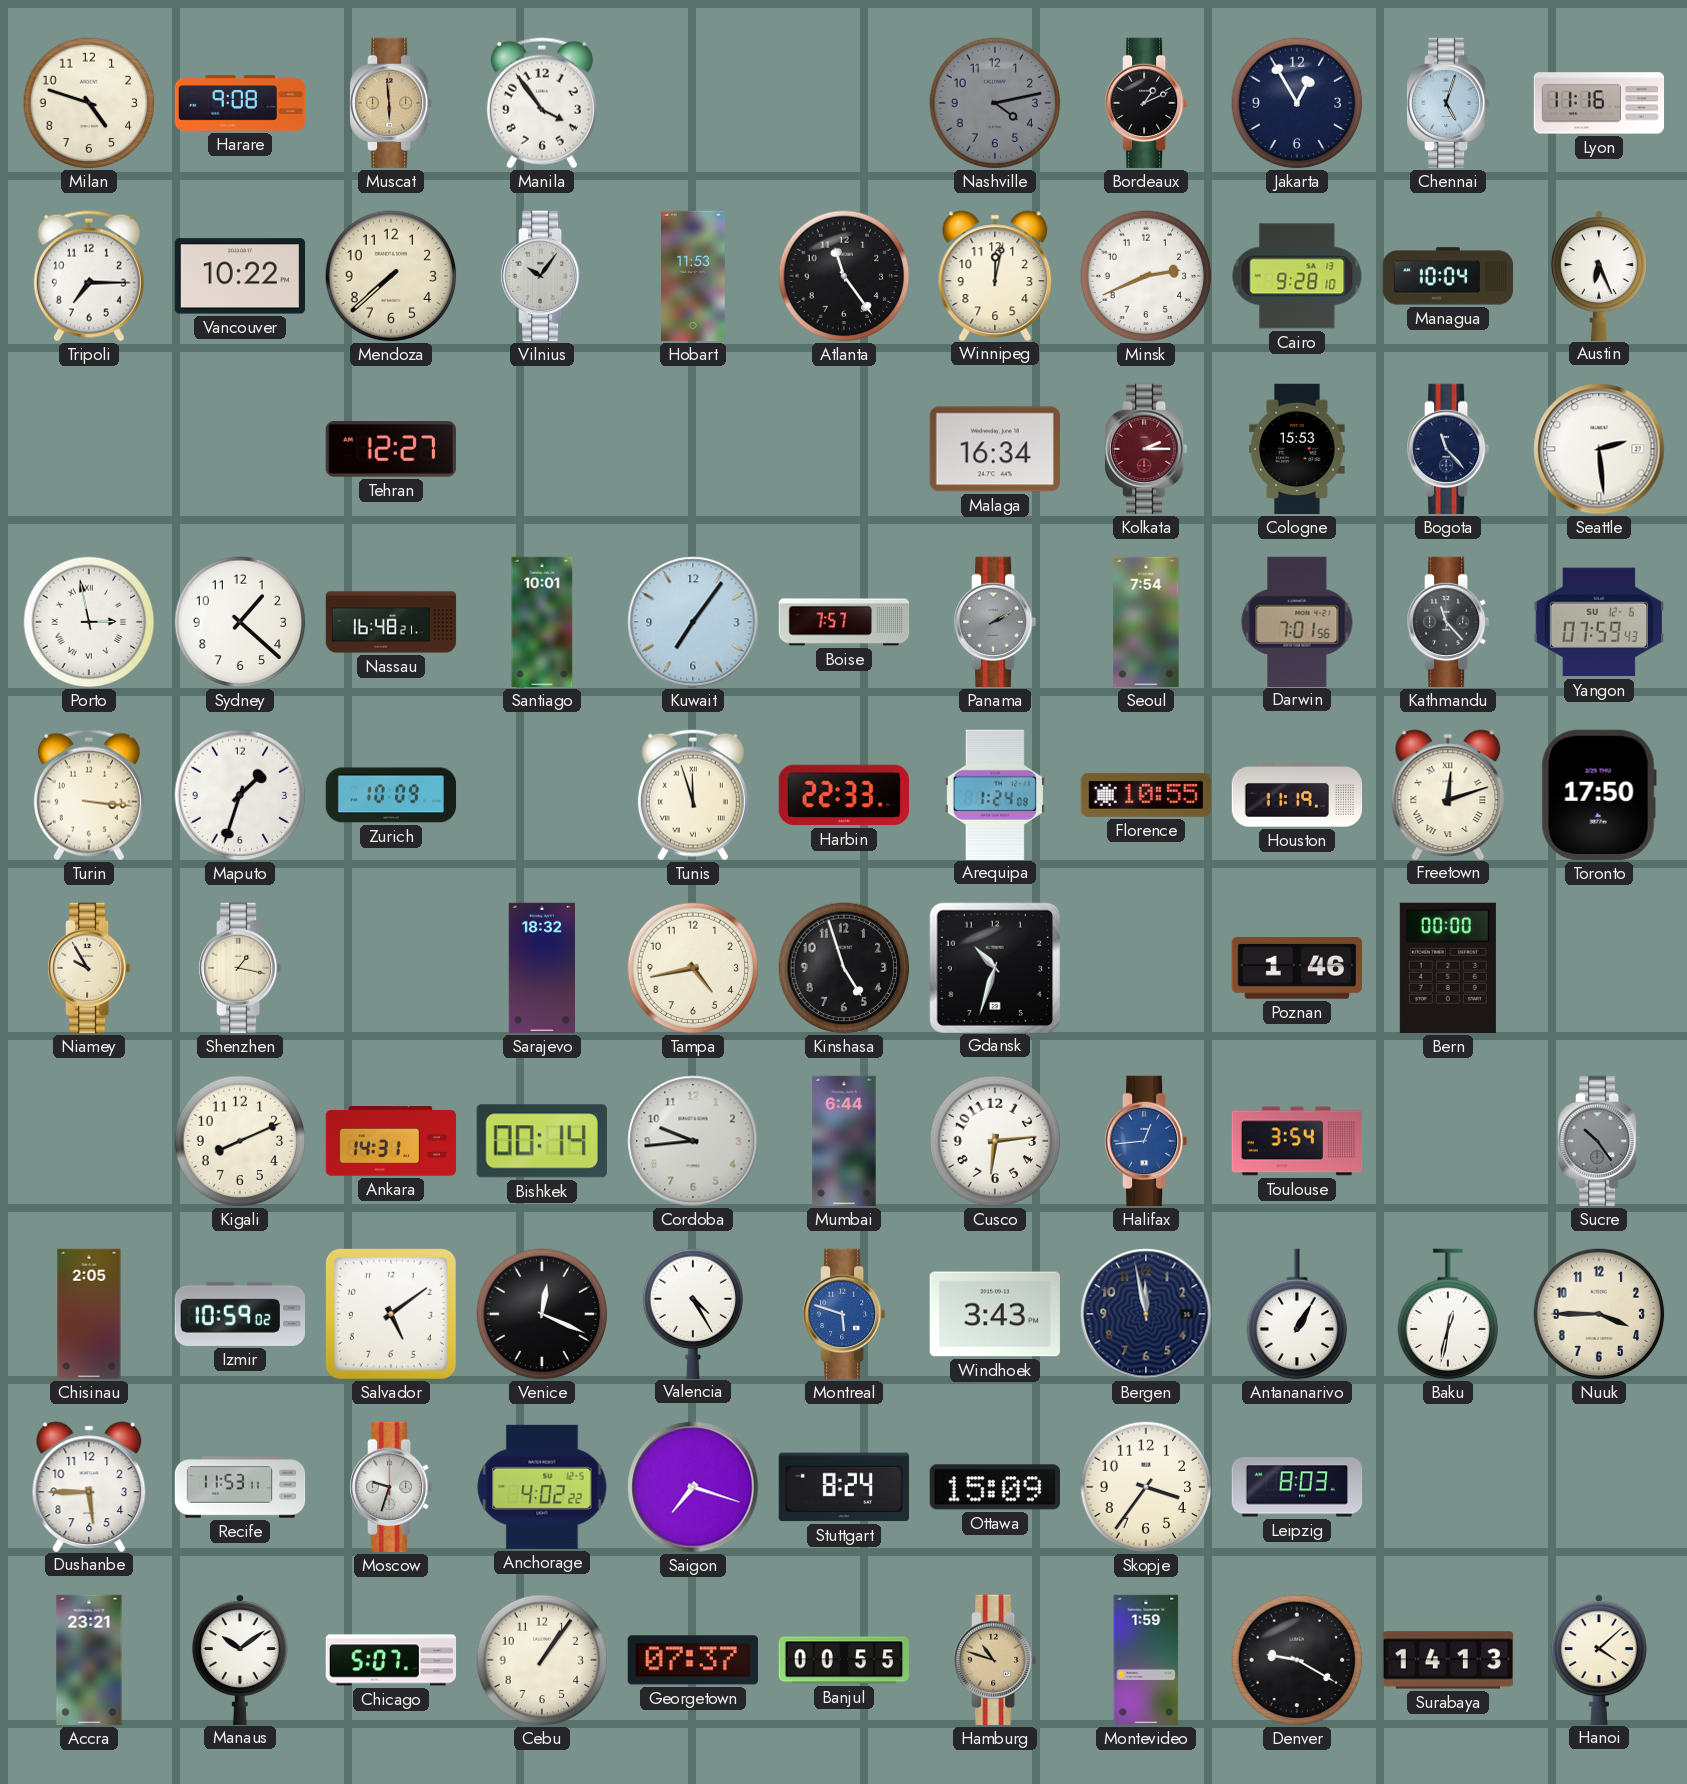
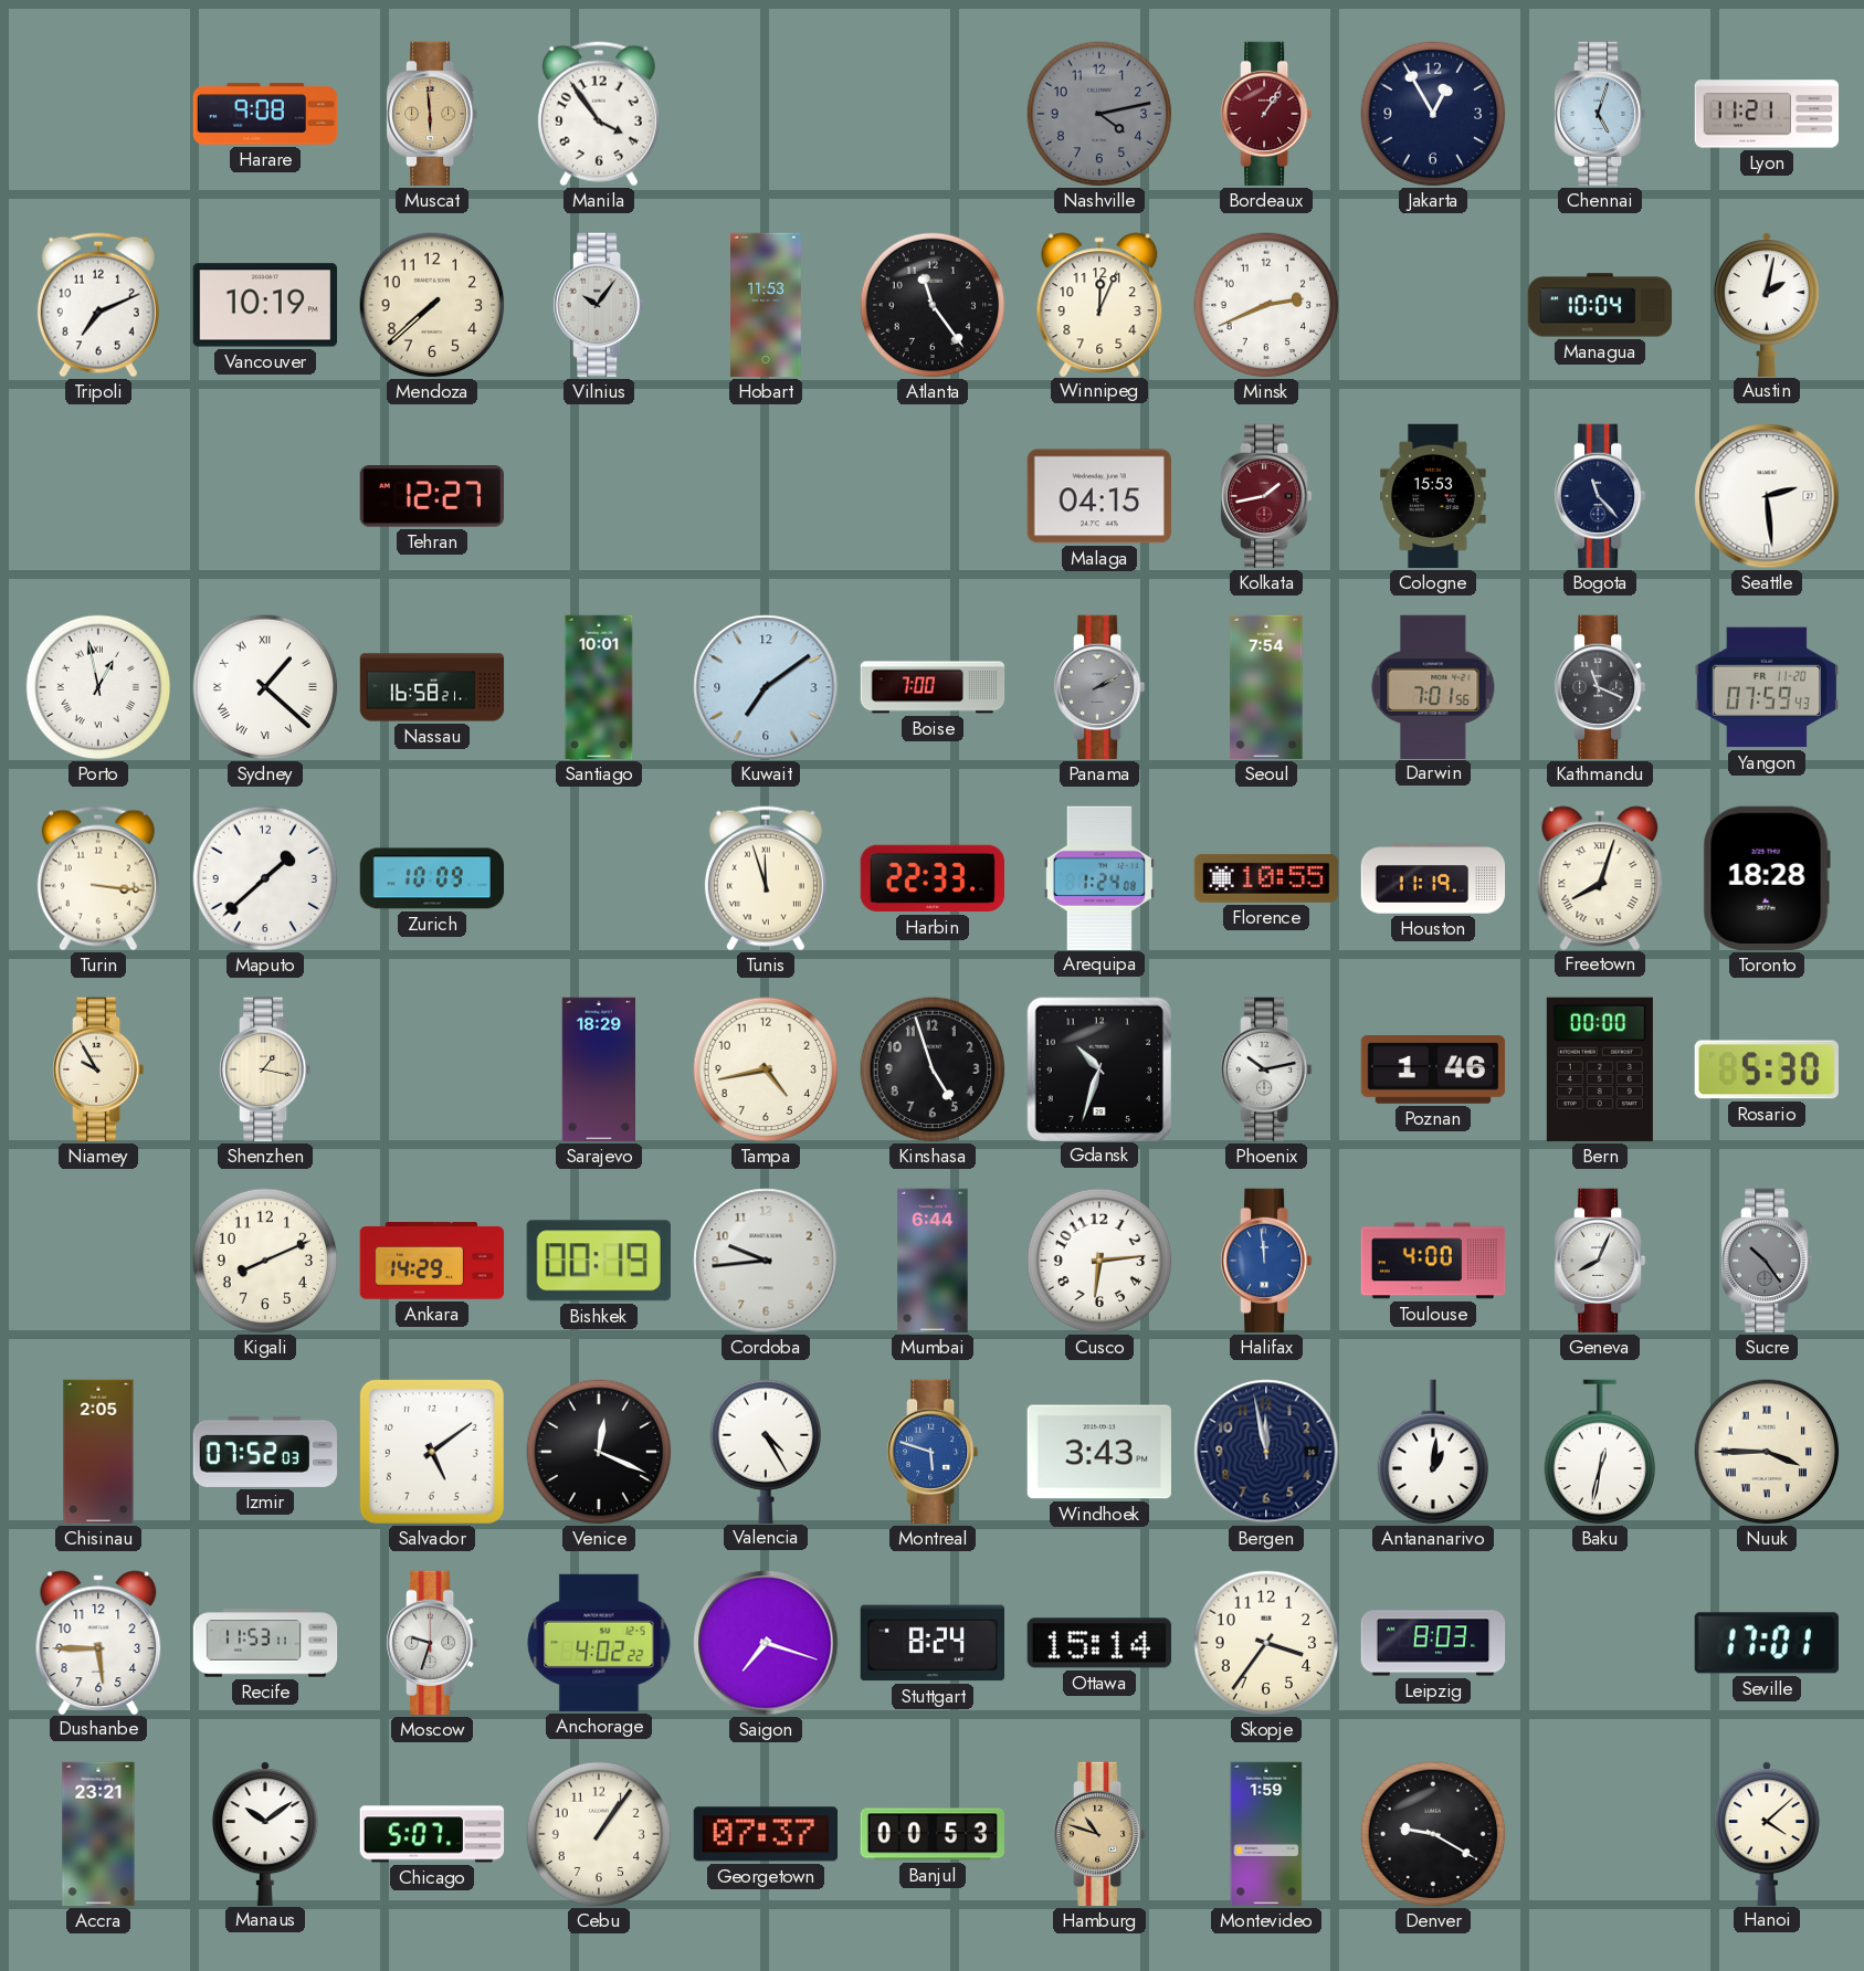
Milan: 4:48 -> none (89, 103)
Bordeaux: 1:11 -> 1:06 (1267, 114)
Bordeaux dial: black -> burgundy (1267, 114)
Lyon: 11:16 -> 11:21 (1767, 114)
Tripoli: 7:15 -> 7:11 (98, 305)
Vancouver: 10:22 -> 10:19 (264, 305)
Winnipeg: 12:02 -> 12:04 (1099, 304)
Cairo: 9:28 -> none (1297, 276)
Austin: 6:26 -> 2:02 (1767, 304)
Malaga: 16:34 -> 04:15 (1098, 496)
Kolkata: 2:15 -> 1:43 (1267, 496)
Porto: 2:58 -> 12:58 (98, 687)
Sydney numerals: Arabic -> Roman (265, 687)
Nassau: 16:48 -> 16:58 (432, 687)
Kuwait: 7:06 -> 7:09 (766, 687)
Boise: 7:57 -> 7:00 (933, 687)
Kathmandu: 11:23 -> 11:19 (1601, 687)
Yangon date: SU 12-6 -> FR 11-20 (1766, 687)
Maputo: 1:33 -> 1:38 (265, 878)
Freetown: 12:12 -> 8:03 (1600, 877)
Toronto: 17:50 -> 18:28 (1767, 878)
Sarajevo: 18:32 -> 18:29 (599, 1069)
Phoenix: none -> 10:13 (1267, 1069)
Rosario: none -> 5:30 (1767, 1069)
Ankara: 14:31 -> 14:29 (432, 1261)
Bishkek: 00:14 -> 00:19 (599, 1261)
Halifax: 12:44 -> 11:59 (1267, 1261)
Toulouse: 3:54 -> 4:00 (1433, 1261)
Geneva: none -> 8:04 (1601, 1261)
Izmir: 10:59 -> 07:52 (264, 1452)
Antananarivo: 1:05 -> 1:01 (1432, 1452)
Nuuk numerals: Arabic -> Roman (1767, 1452)
Ottawa: 15:09 -> 15:14 (1098, 1643)
Seville: none -> 17:01 (1767, 1643)
Banjul: 00:55 -> 00:53 (933, 1834)
Surabaya: 14:13 -> none (1448, 1660)
